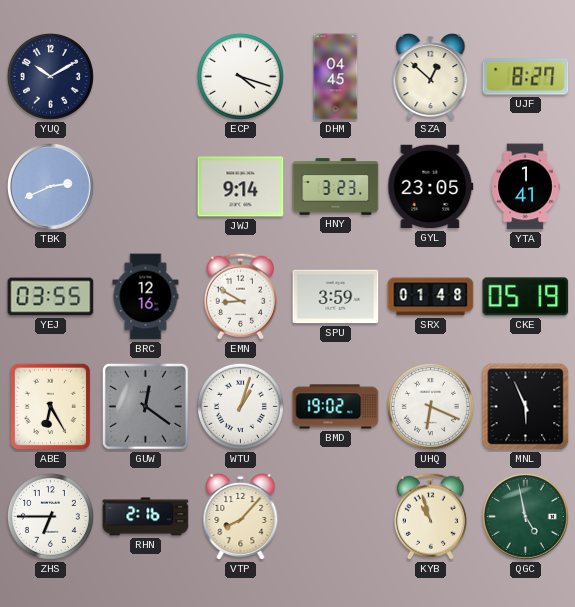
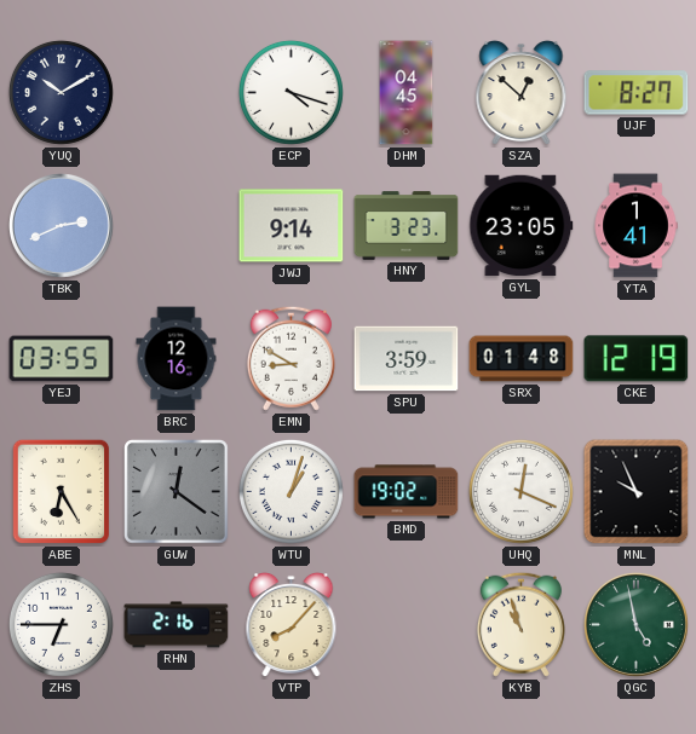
CKE: 05:19 -> 12:19 (637, 359)
UHQ: 6:19 -> 12:19 (520, 491)
MNL: 5:56 -> 9:56 (637, 492)
